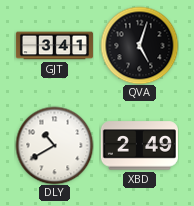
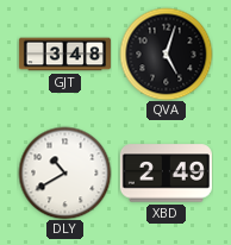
GJT: 3:41 -> 3:48 (64, 55)
